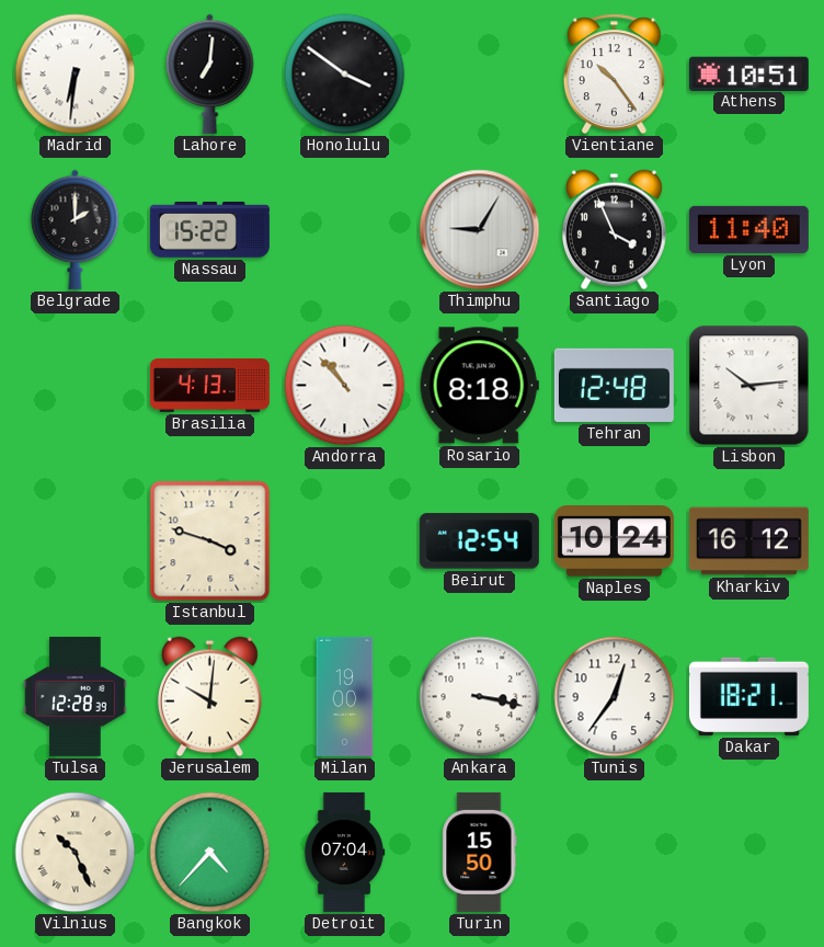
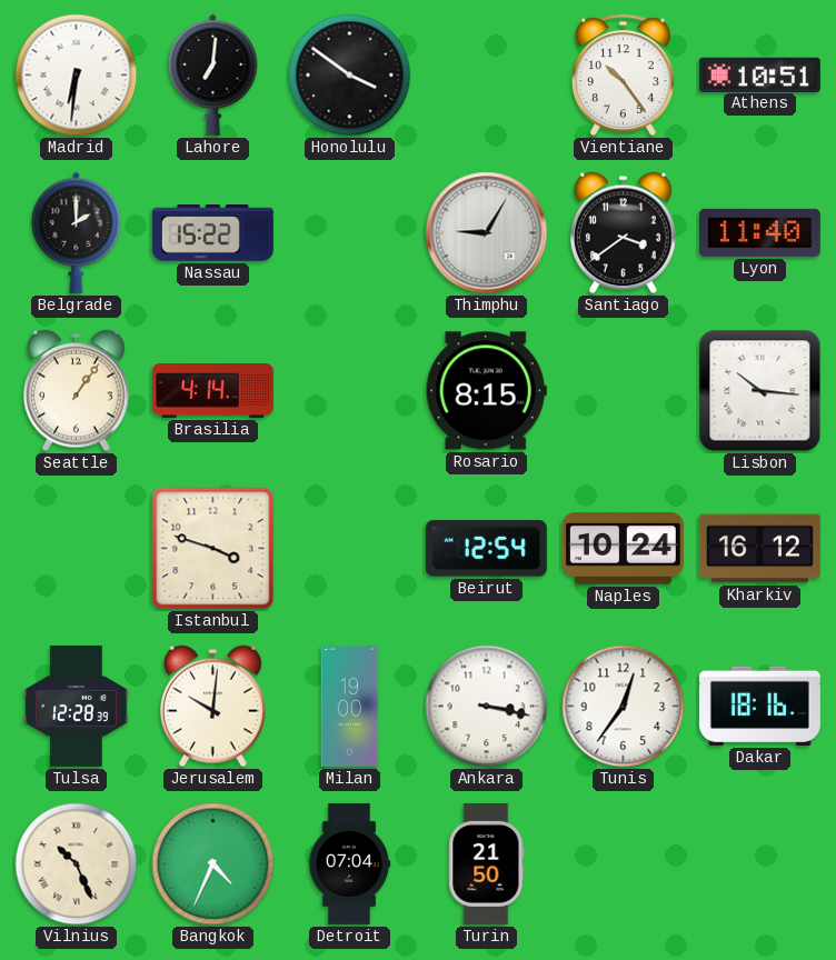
Santiago: 3:56 -> 3:39 (624, 233)
Seattle: none -> 1:06 (77, 391)
Brasilia: 4:13 -> 4:14 (212, 391)
Andorra: 10:53 -> none (345, 386)
Rosario: 8:18 -> 8:15 (486, 391)
Tehran: 12:48 -> none (614, 385)
Lisbon: 10:14 -> 10:16 (760, 391)
Dakar: 18:21 -> 18:16 (759, 706)
Bangkok: 4:37 -> 4:34 (213, 864)
Turin: 15:50 -> 21:50 (487, 863)
